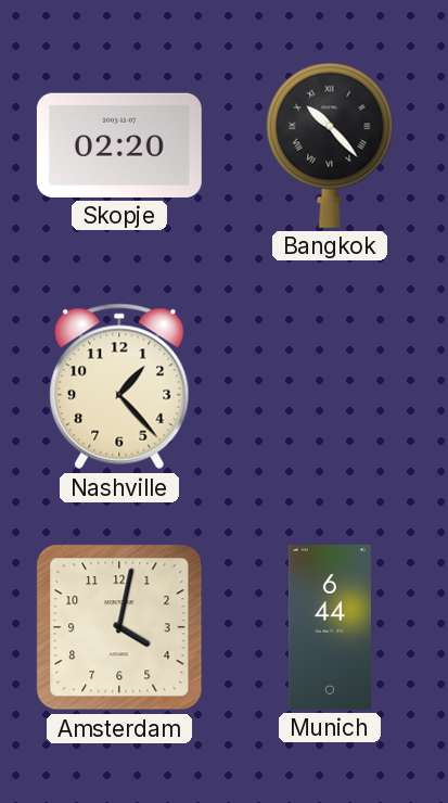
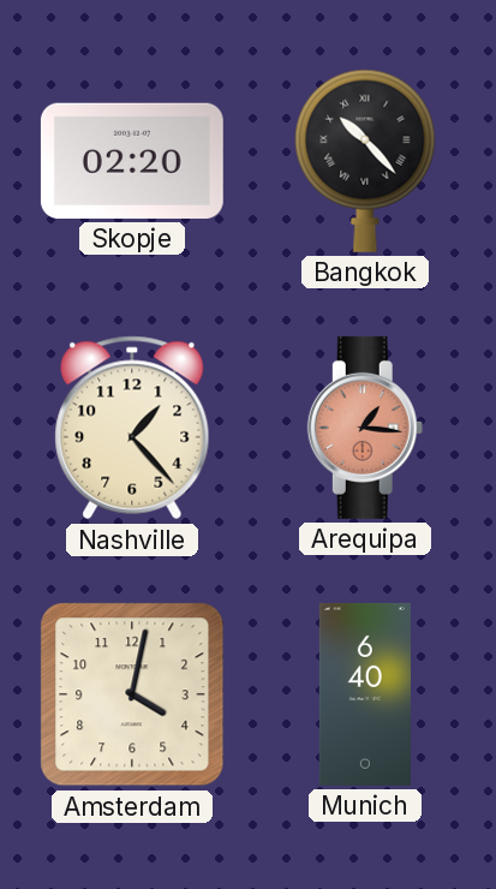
Arequipa: none -> 1:16 (365, 428)
Munich: 6:44 -> 6:40 (365, 694)
